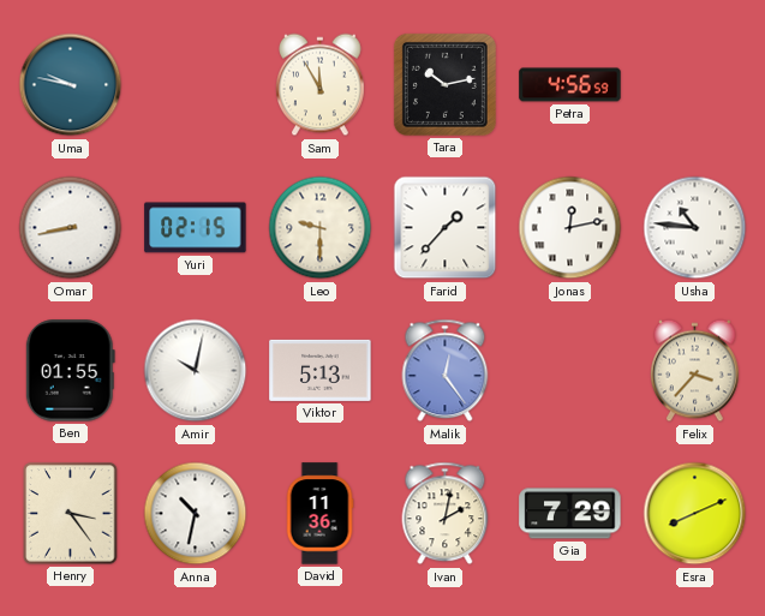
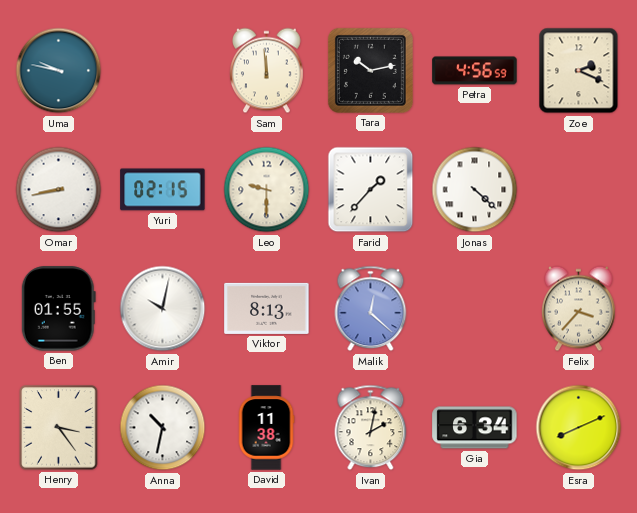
Sam: 11:55 -> 11:59 (267, 71)
Zoe: none -> 2:19 (579, 71)
Jonas: 12:13 -> 4:22 (475, 190)
Usha: 10:46 -> none (695, 228)
Viktor: 5:13 -> 8:13 (267, 308)
Malik: 12:24 -> 12:22 (371, 309)
David: 11:36 -> 11:38 (266, 428)
Gia: 7:29 -> 6:34 (475, 428)
